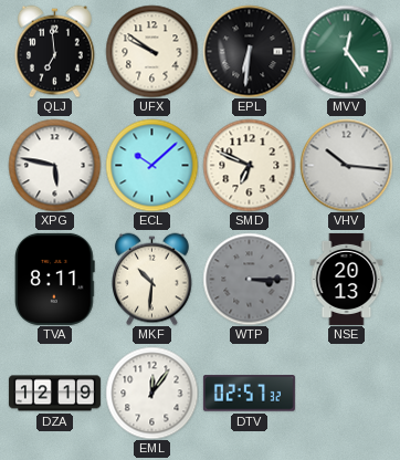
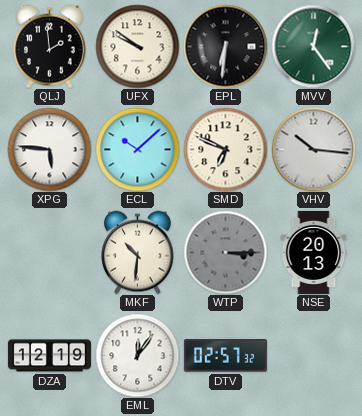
QLJ: 6:59 -> 1:59 (50, 46)
XPG: 5:47 -> 5:46 (49, 149)
TVA: 8:11 -> none (55, 279)
